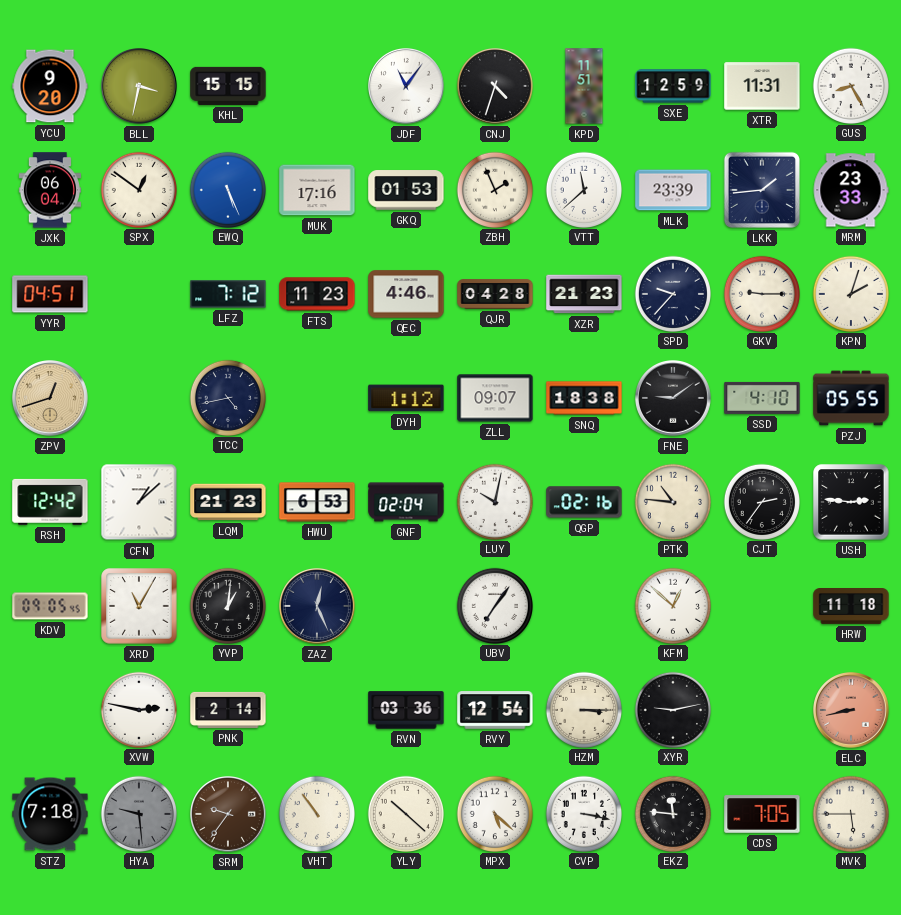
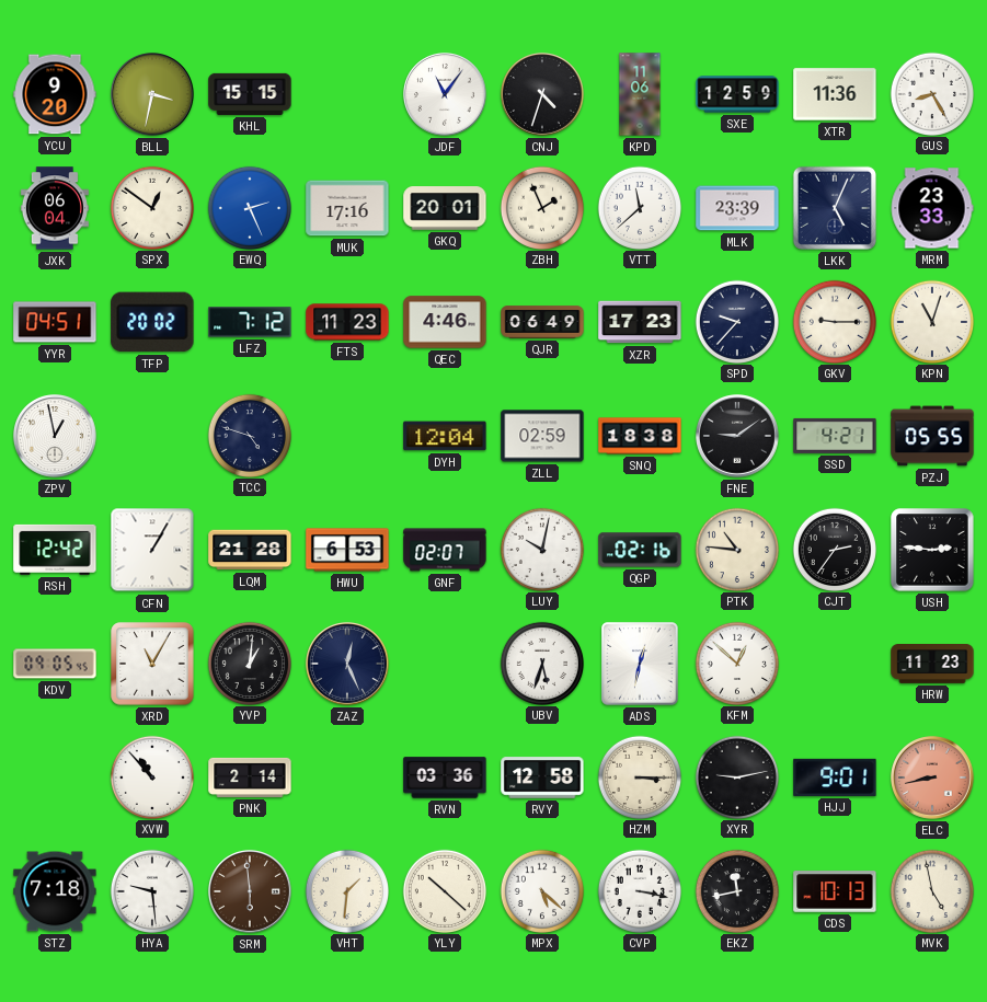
KPD: 11:51 -> 11:06 (640, 94)
XTR: 11:31 -> 11:36 (835, 94)
EWQ: 5:26 -> 2:26 (249, 207)
GKQ: 01:53 -> 20:01 (445, 208)
LKK: 1:44 -> 5:04 (835, 208)
TFP: none -> 20:02 (152, 322)
QJR: 04:28 -> 06:49 (542, 322)
XZR: 21:23 -> 17:23 (640, 322)
KPN: 2:03 -> 11:03 (931, 321)
ZPV: 12:42 -> 12:58 (56, 437)
ZPV dial: champagne -> white (56, 437)
TCC: 4:43 -> 4:48 (249, 435)
DYH: 1:12 -> 12:04 (445, 436)
ZLL: 09:07 -> 02:59 (542, 436)
SSD: 4:10 -> 4:21 (835, 436)
CFN: 1:08 -> 1:05 (152, 550)
LQM: 21:23 -> 21:28 (250, 550)
GNF: 02:04 -> 02:07 (445, 550)
UBV: 7:06 -> 5:33 (541, 663)
ADS: none -> 12:32 (640, 664)
HRW: 11:18 -> 11:23 (932, 665)
XVW: 2:47 -> 10:53 (151, 776)
RVY: 12:54 -> 12:58 (542, 778)
HJJ: none -> 9:01 (835, 778)
HYA dial: grey -> white (151, 890)
SRM: 9:36 -> 5:59 (251, 892)
VHT: 10:54 -> 1:31 (346, 890)
EKZ: 11:46 -> 11:43 (736, 890)
CDS: 7:05 -> 10:13 (835, 891)
MVK: 5:45 -> 4:58 (931, 890)
